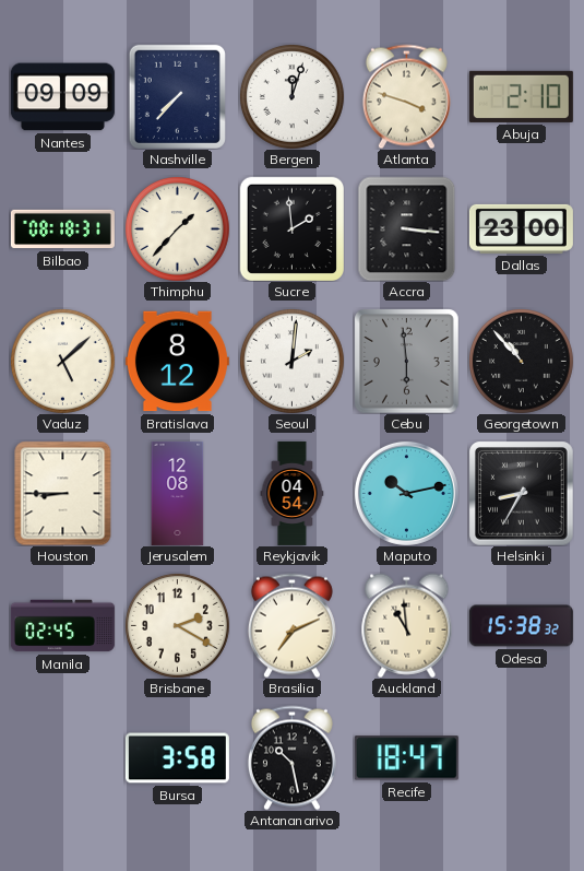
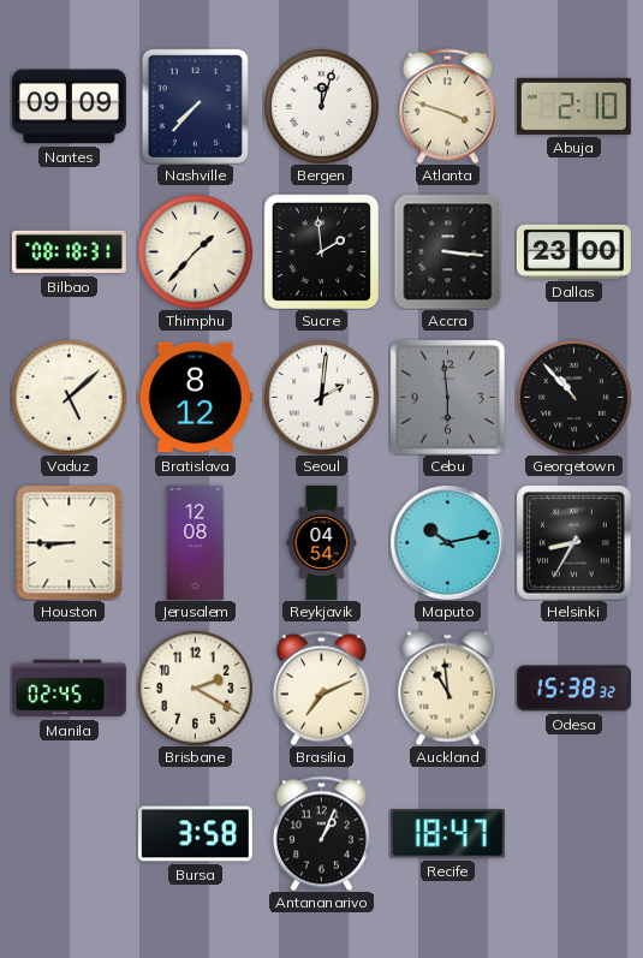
Antananarivo: 10:28 -> 1:04 (321, 833)
